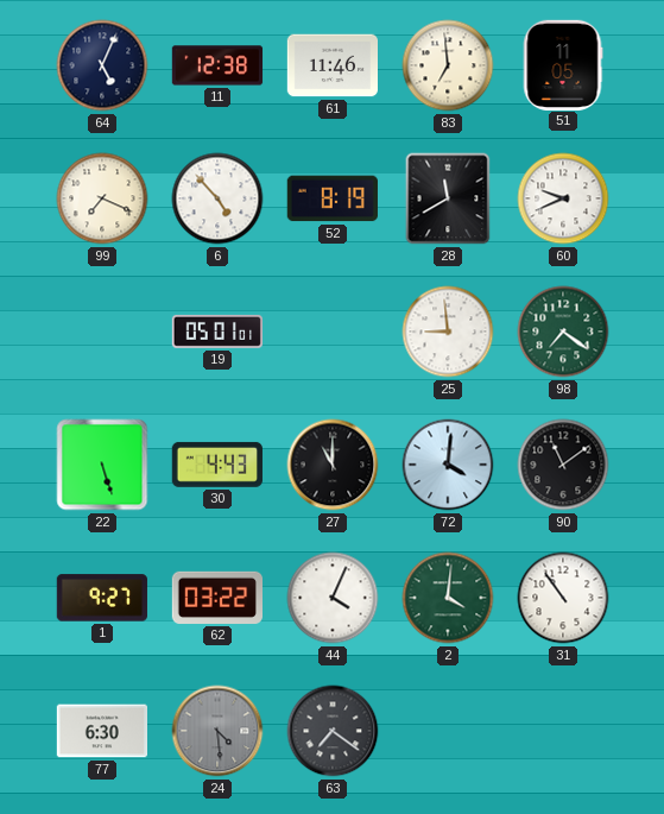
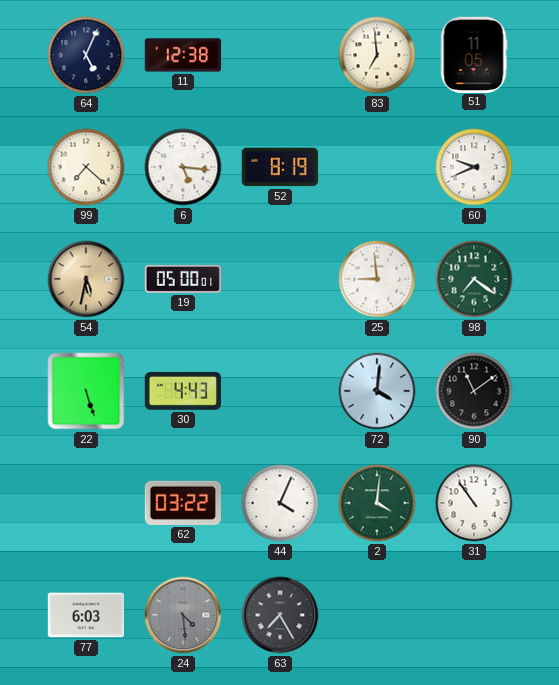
61: 11:46 -> none (331, 65)
99: 7:19 -> 7:22 (86, 167)
6: 4:53 -> 5:16 (183, 167)
28: 11:40 -> none (448, 198)
54: none -> 5:32 (86, 279)
19: 05:01 -> 05:00 (182, 279)
27: 11:00 -> none (333, 465)
1: 9:27 -> none (102, 598)
77: 6:30 -> 6:03 (85, 615)
63: 7:21 -> 7:25 (280, 615)
